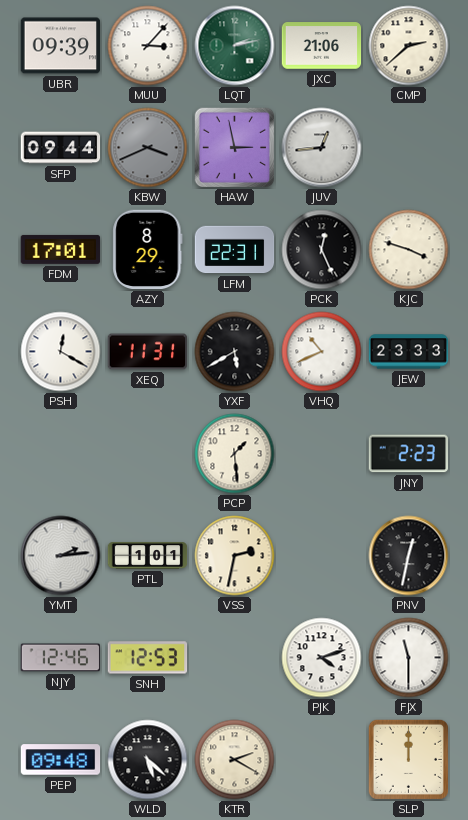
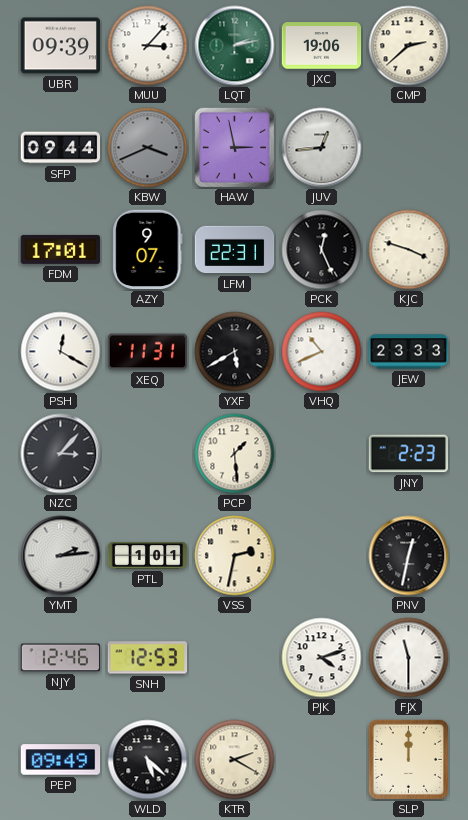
JXC: 21:06 -> 19:06 (322, 46)
AZY: 8:29 -> 9:07 (148, 250)
NZC: none -> 3:07 (61, 454)
PEP: 09:48 -> 09:49 (61, 760)
